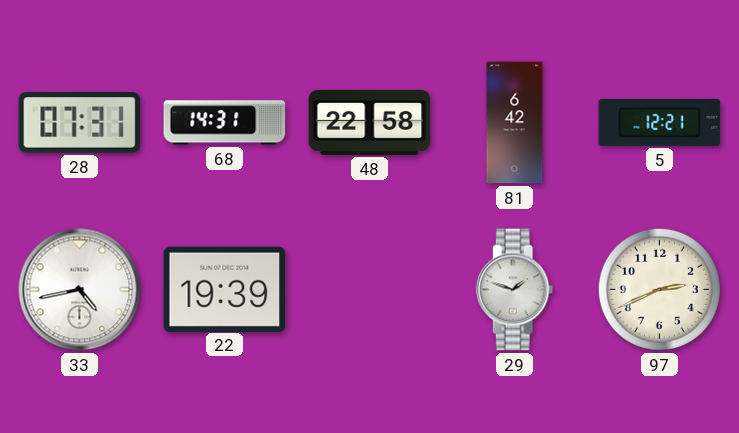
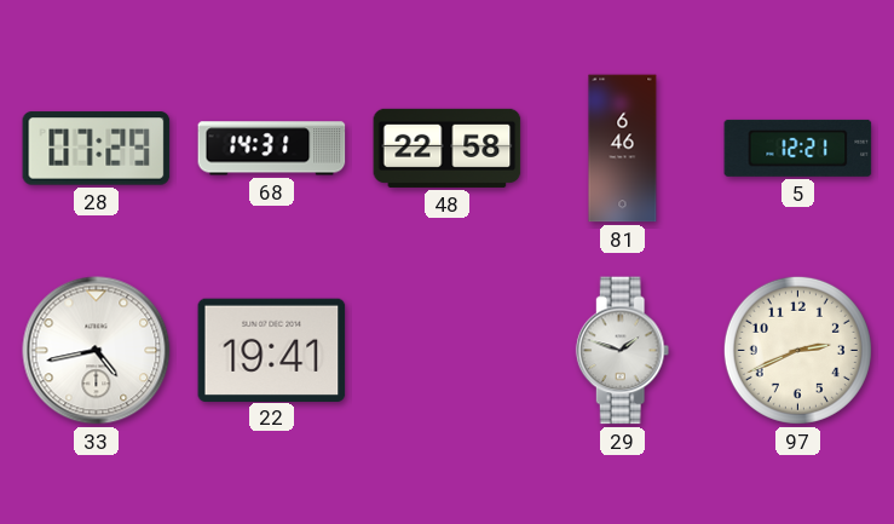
28: 07:31 -> 07:29 (97, 149)
81: 6:42 -> 6:46 (623, 149)
22: 19:39 -> 19:41 (272, 350)
